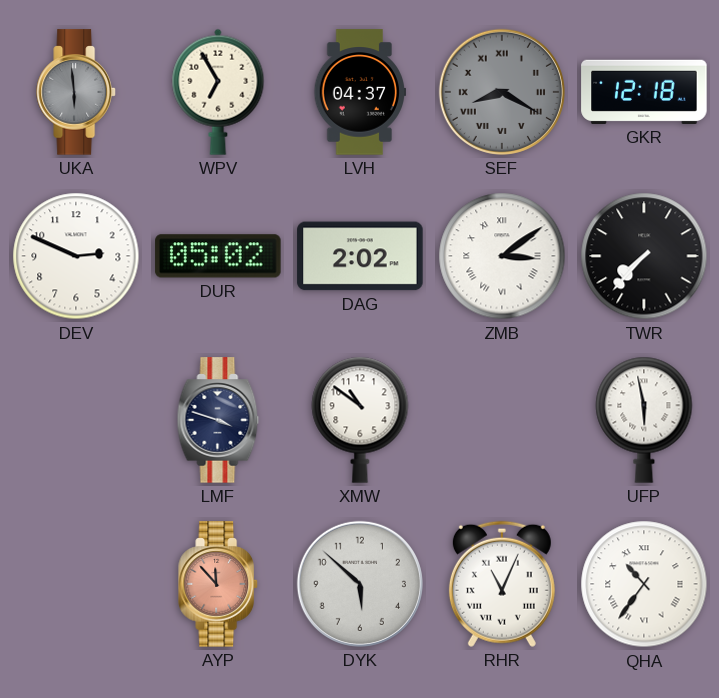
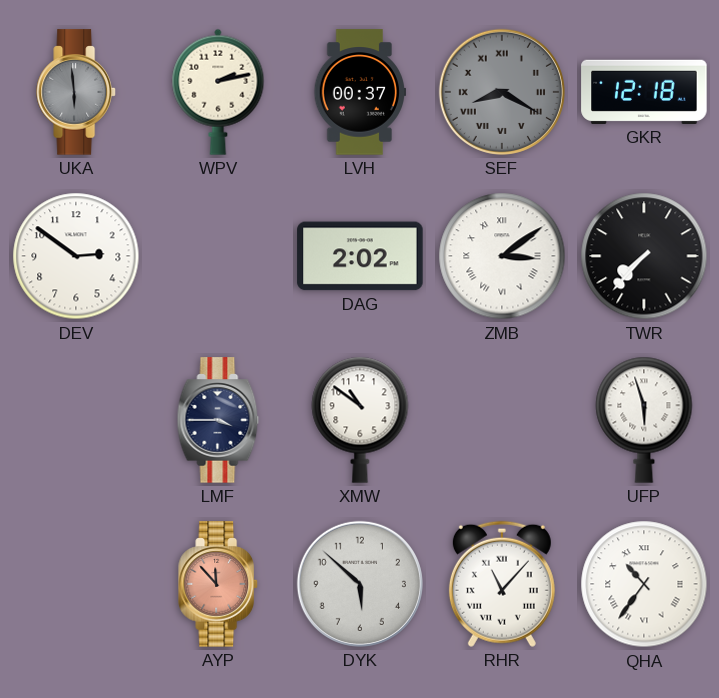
WPV: 6:55 -> 2:13 (218, 92)
LVH: 04:37 -> 00:37 (359, 92)
DEV: 2:49 -> 2:51 (76, 256)
DUR: 05:02 -> none (218, 256)
LMF: 3:48 -> 3:45 (218, 420)
UFP: 5:58 -> 5:57 (644, 420)
RHR: 11:04 -> 11:07 (502, 584)
